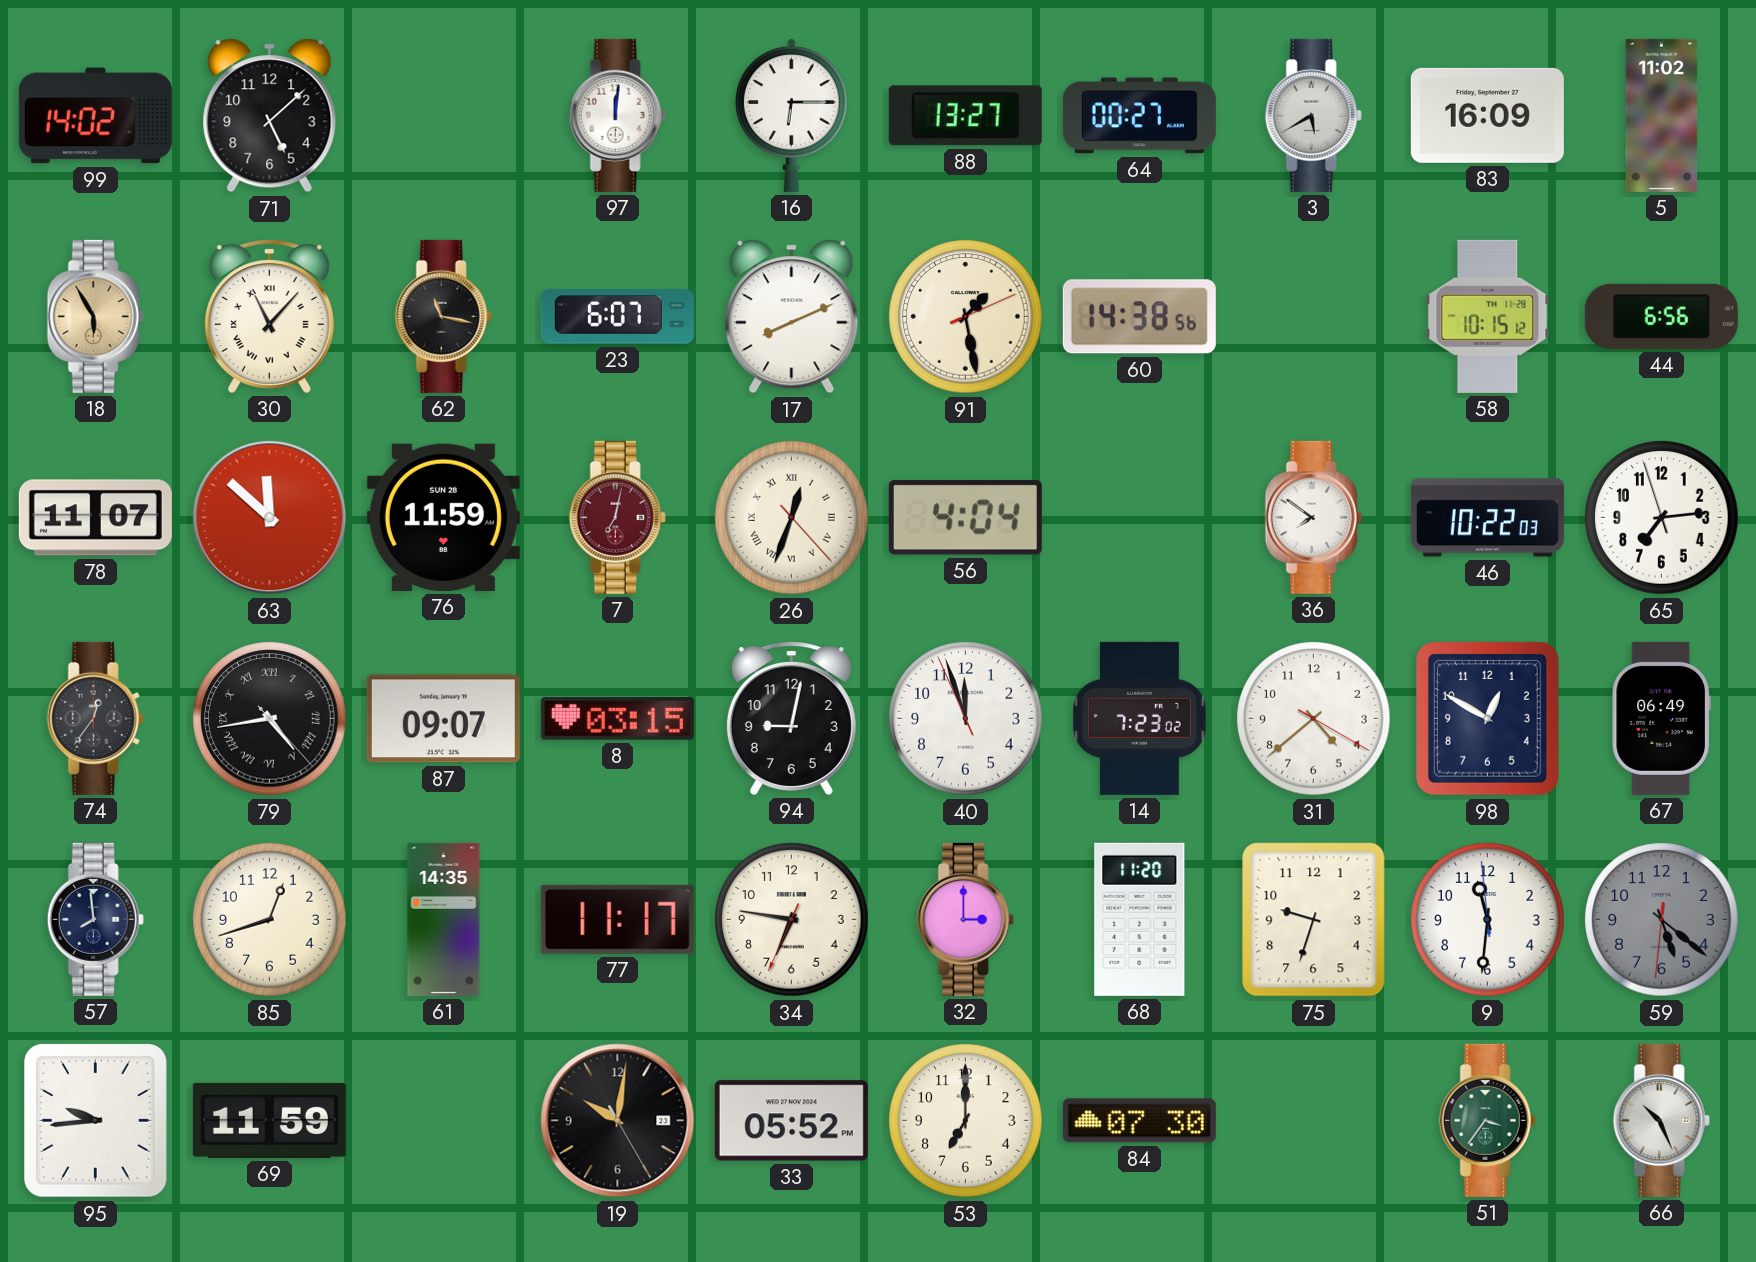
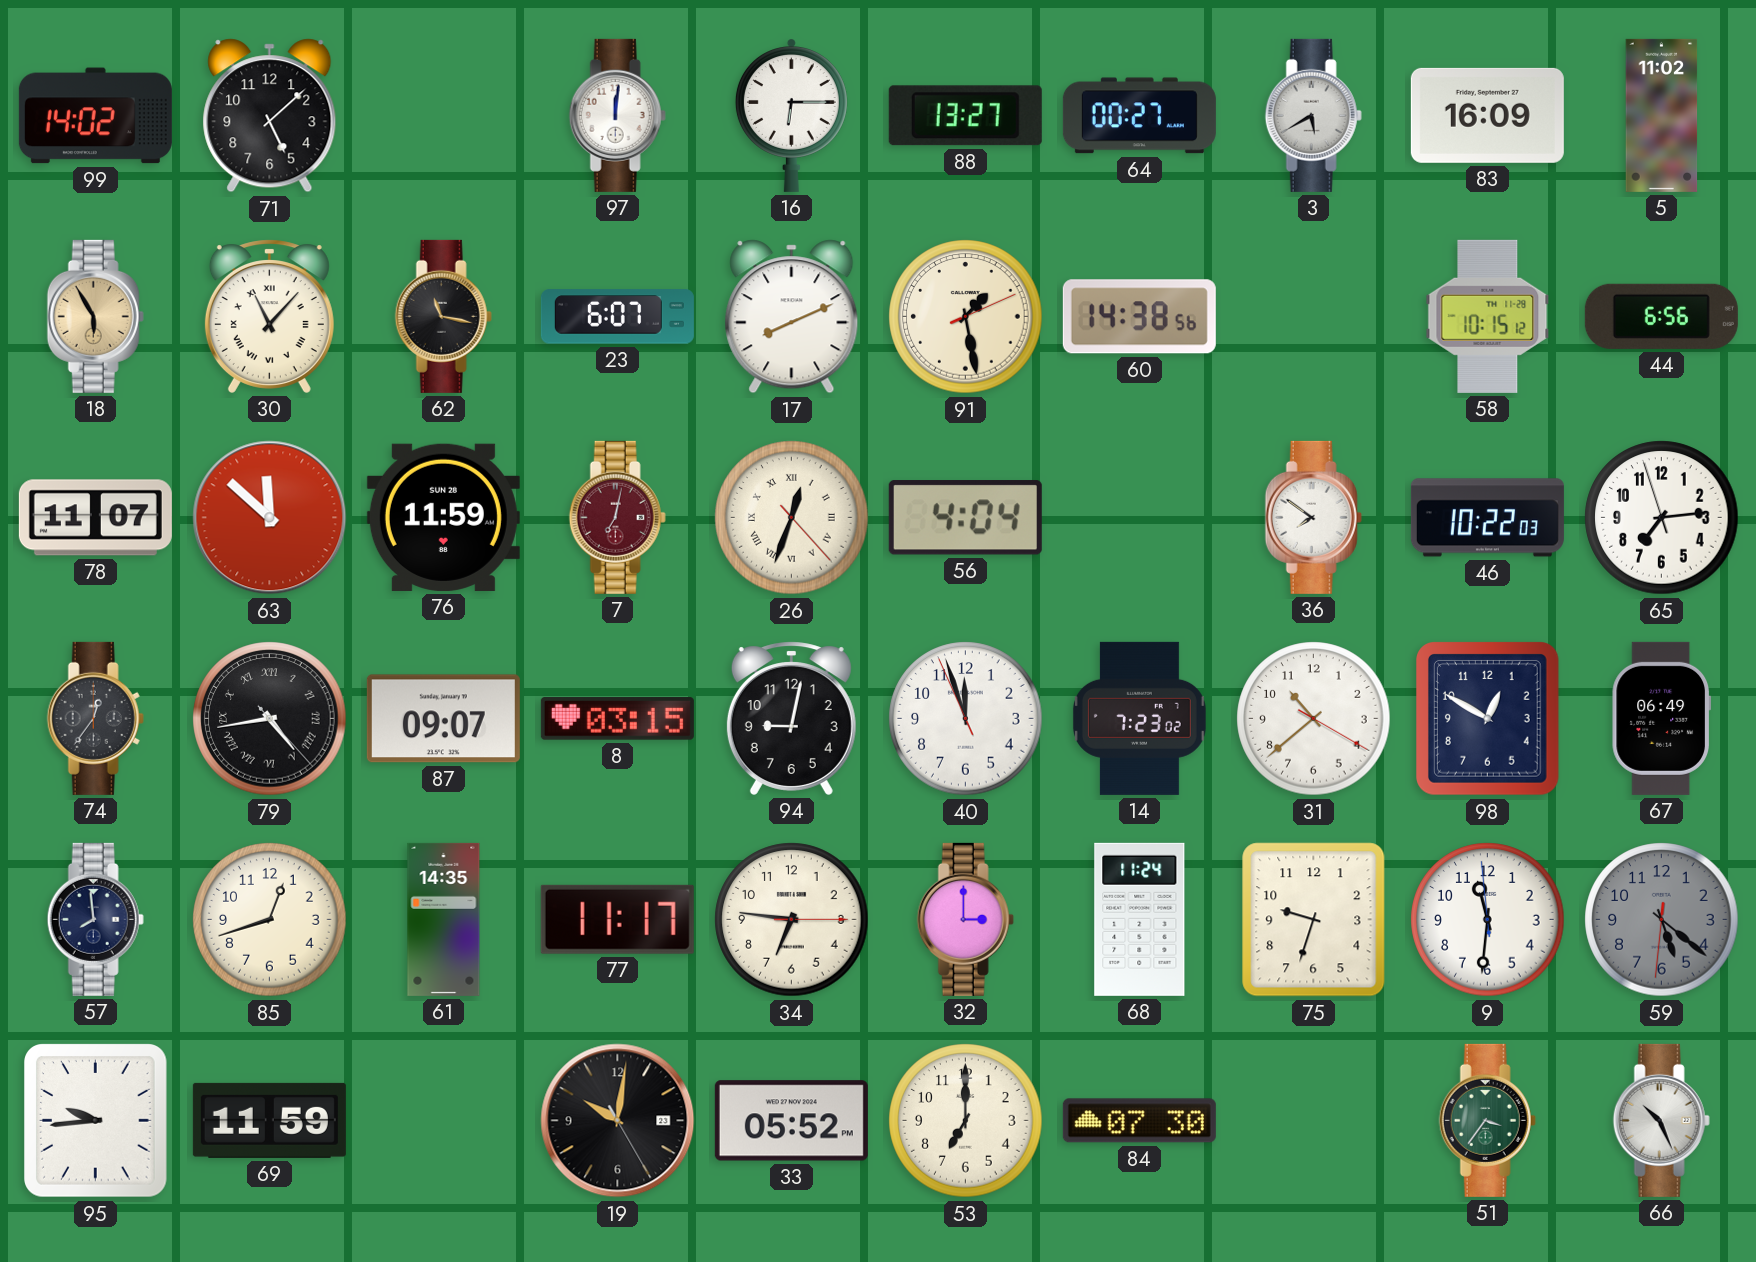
31: 4:38 -> 10:38 (1314, 719)
34: 6:46:34 -> 6:46:15 (792, 920)
68: 11:20 -> 11:24 (1140, 919)
